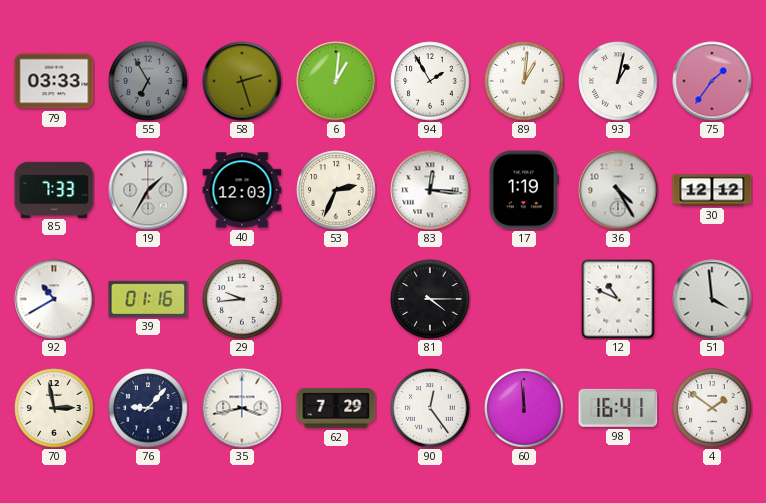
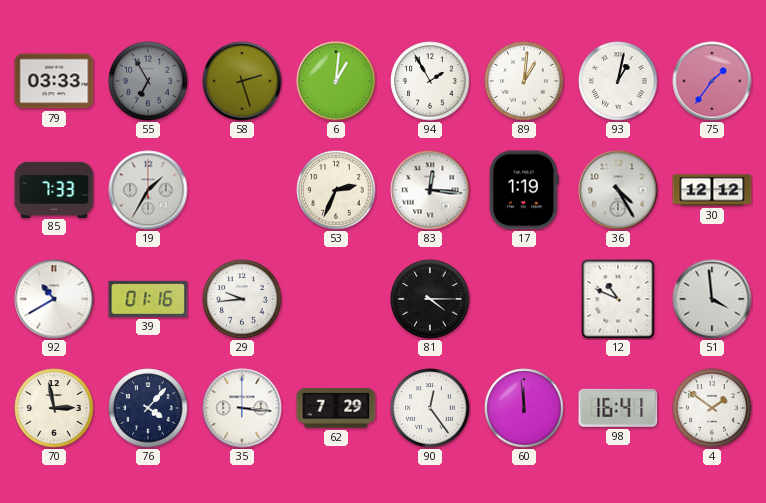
40: 12:03 -> none (242, 190)
76: 9:07 -> 4:07 (148, 408)
35: 3:43 -> 3:16 (242, 408)
